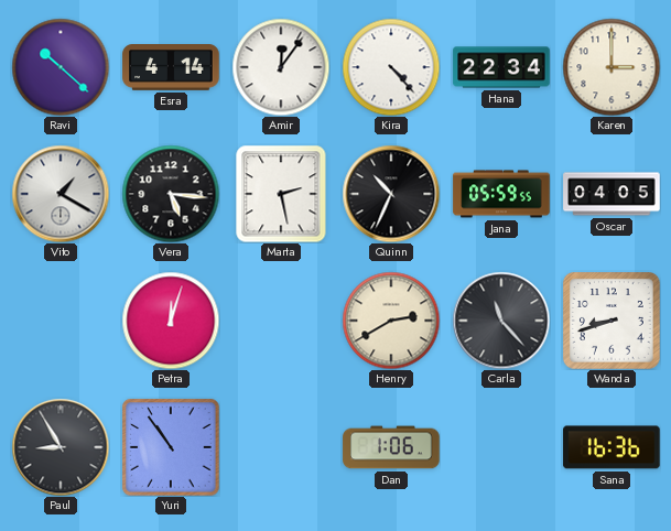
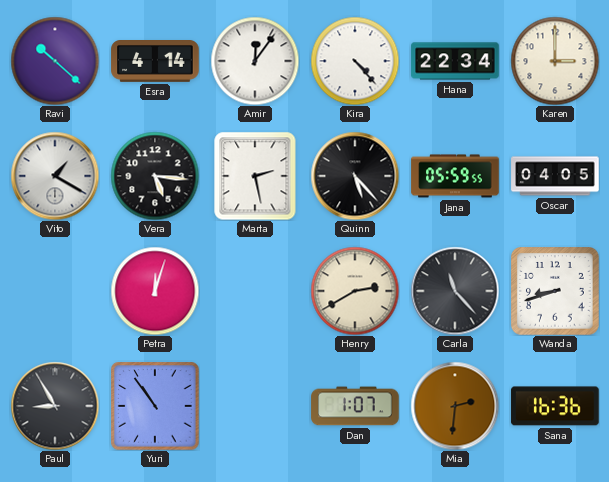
Quinn: 10:34 -> 5:23 (355, 176)
Dan: 1:06 -> 1:07 (355, 406)
Mia: none -> 2:31 (455, 406)
